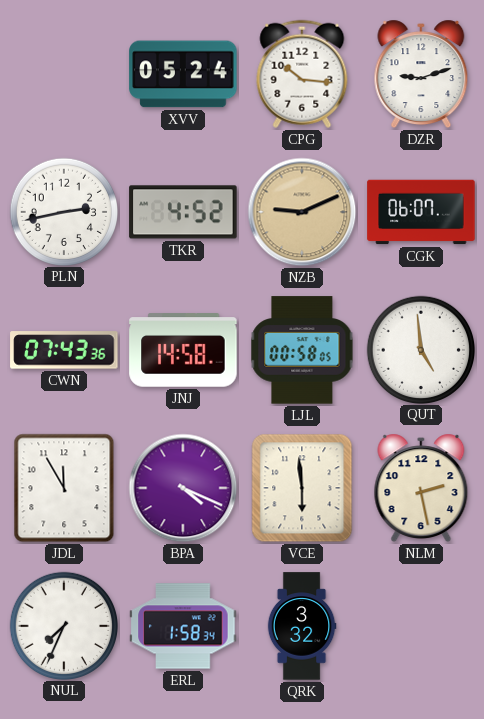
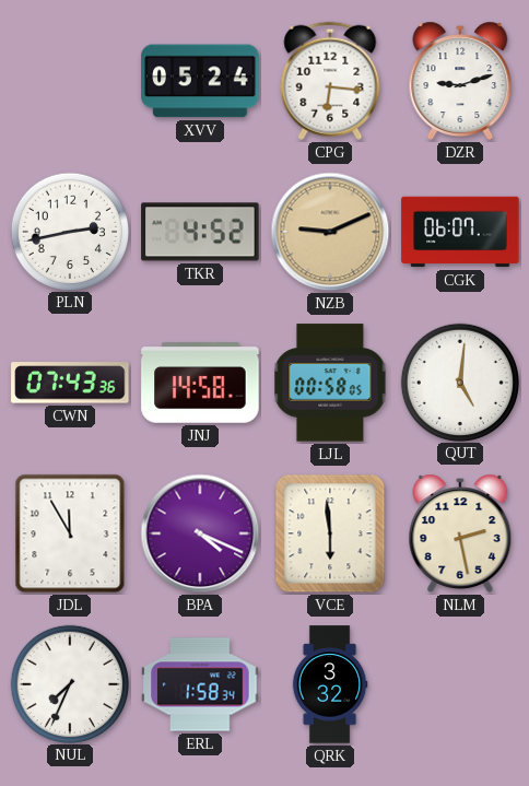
CPG: 10:16 -> 6:16 (330, 81)
QUT: 4:59 -> 5:01 (459, 382)
